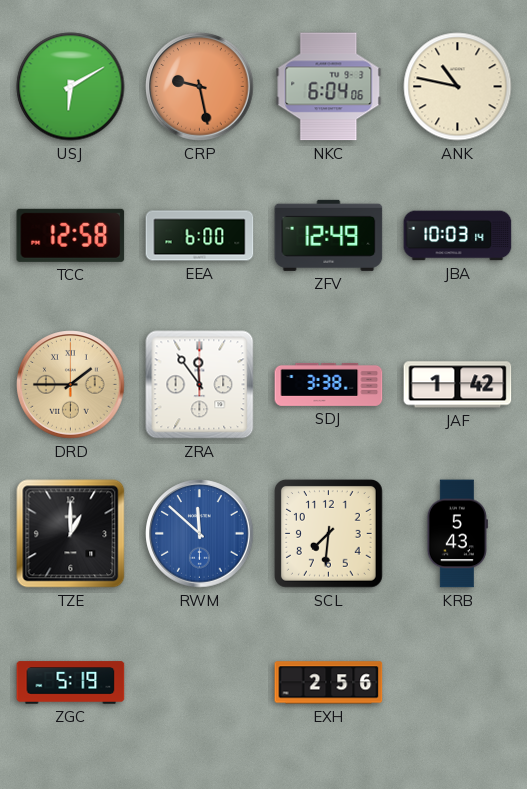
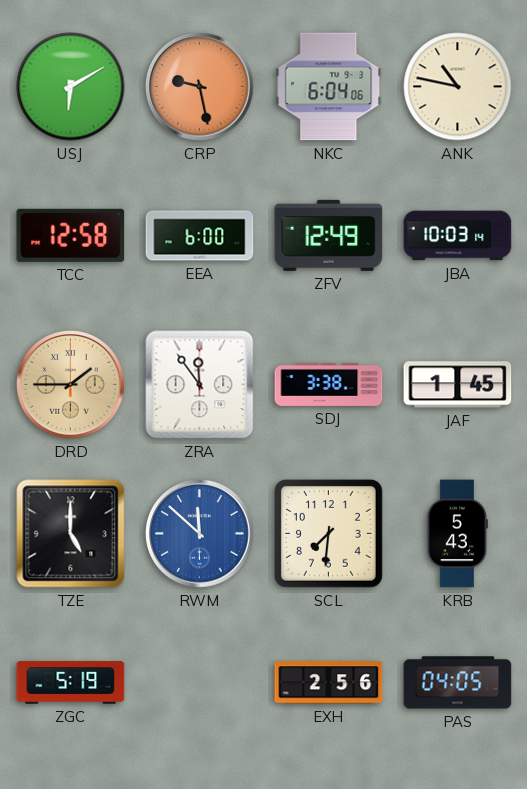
JAF: 1:42 -> 1:45 (458, 385)
TZE: 1:00 -> 5:00 (71, 534)
PAS: none -> 04:05 (458, 683)
